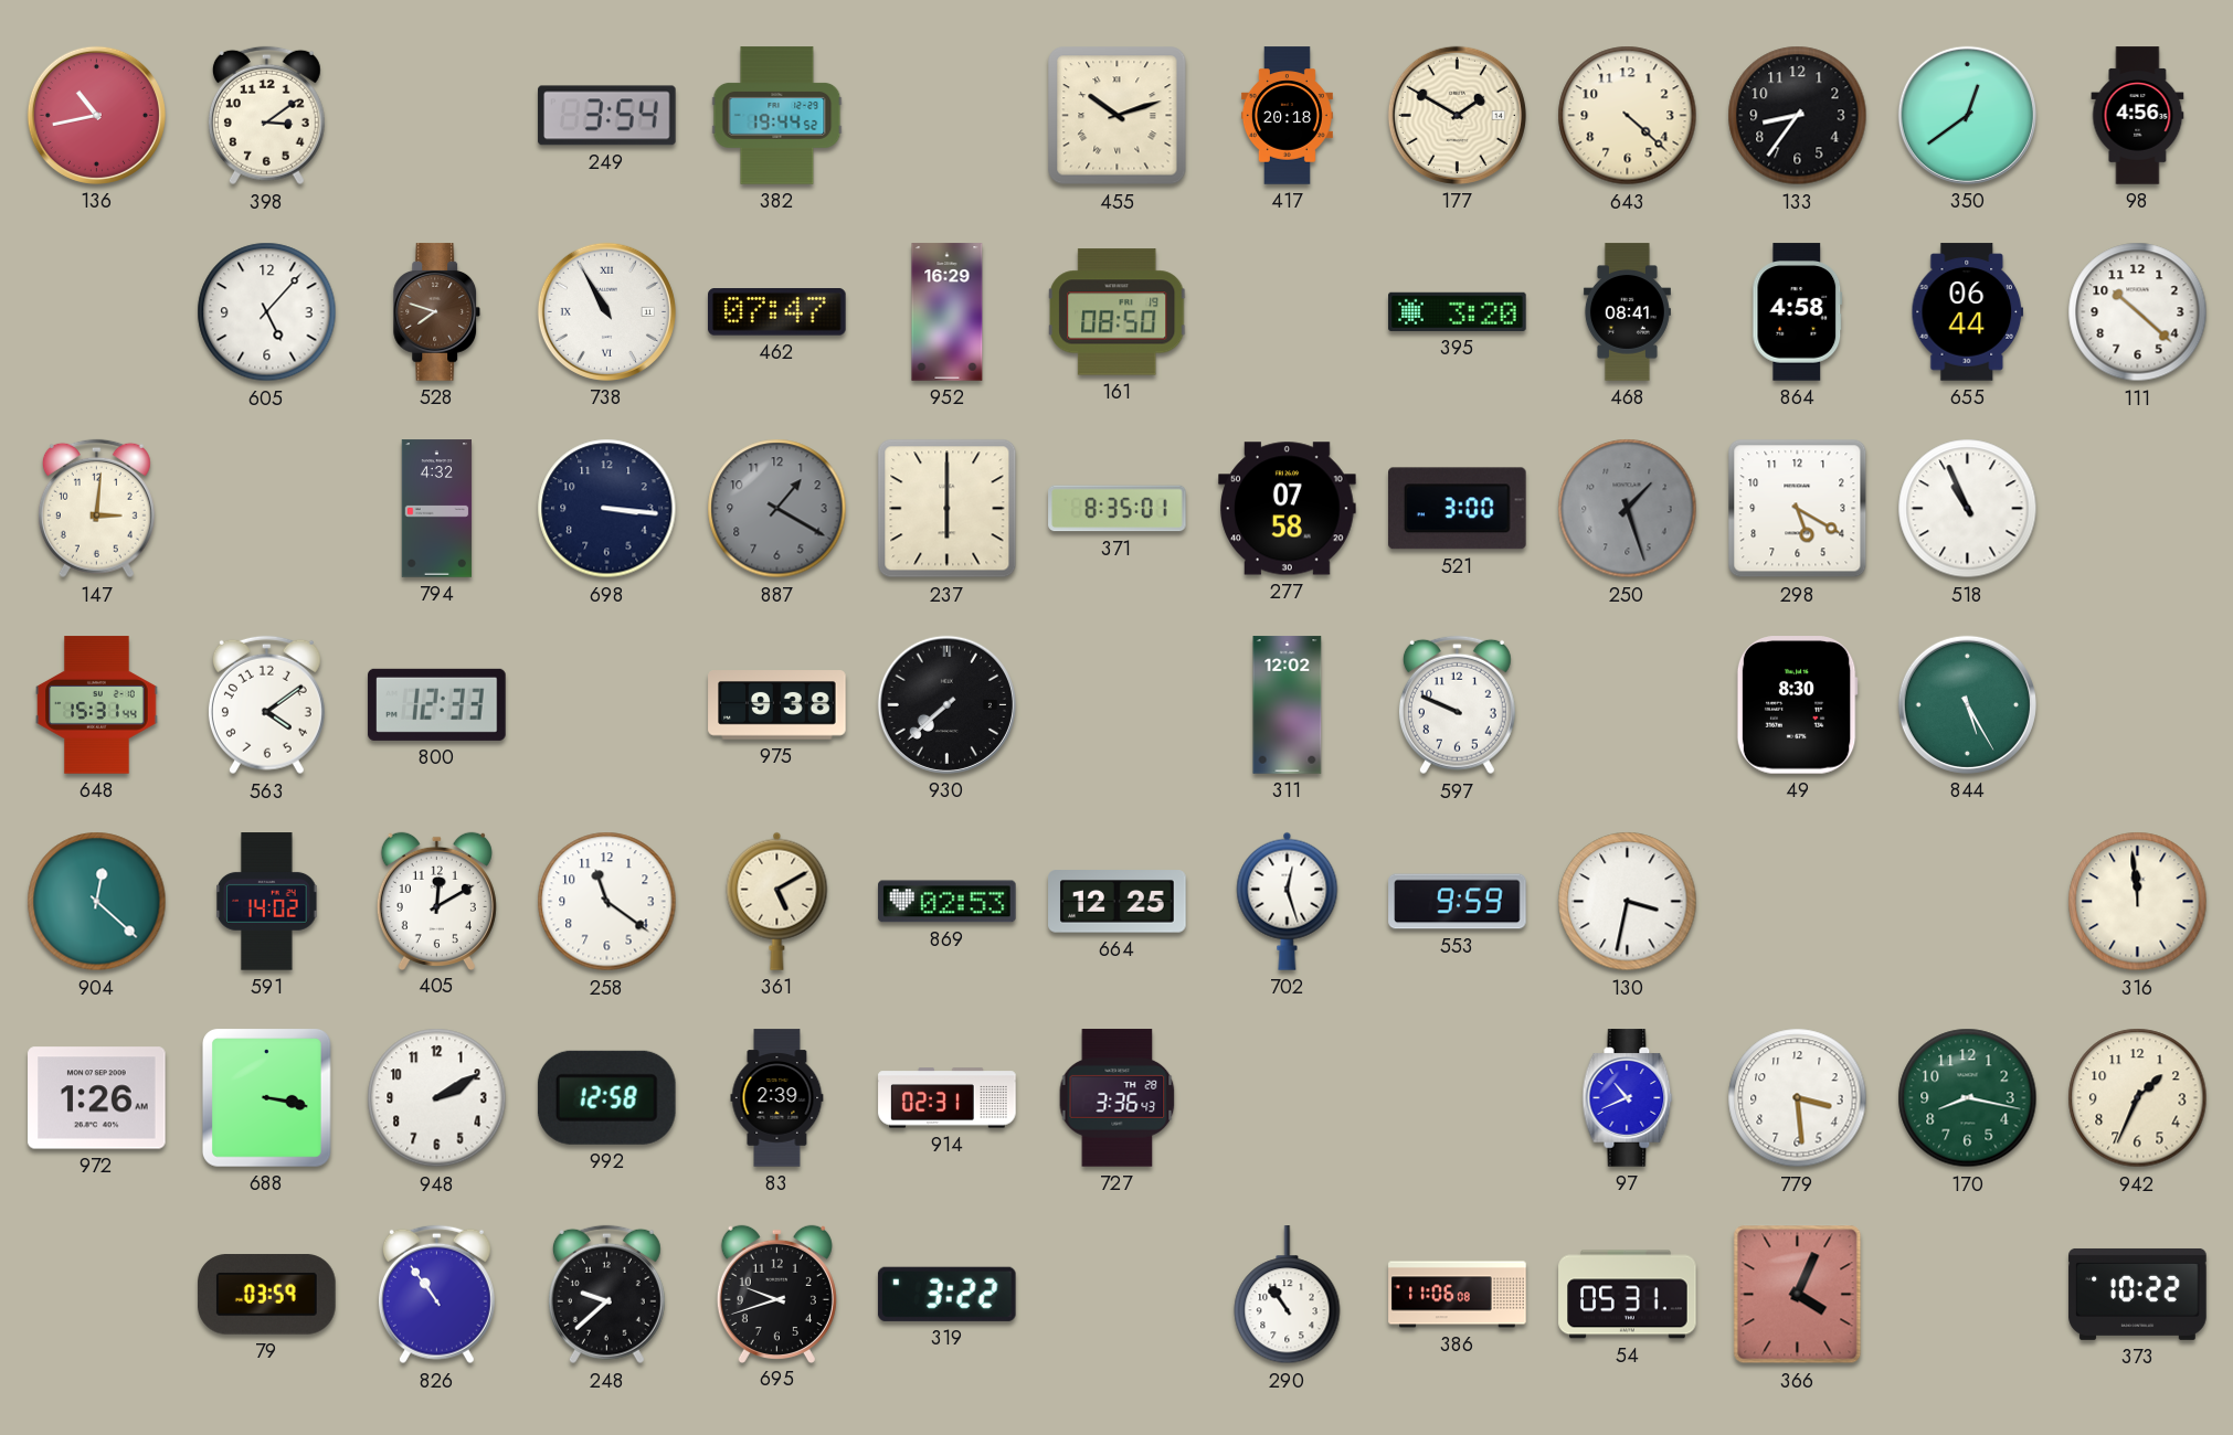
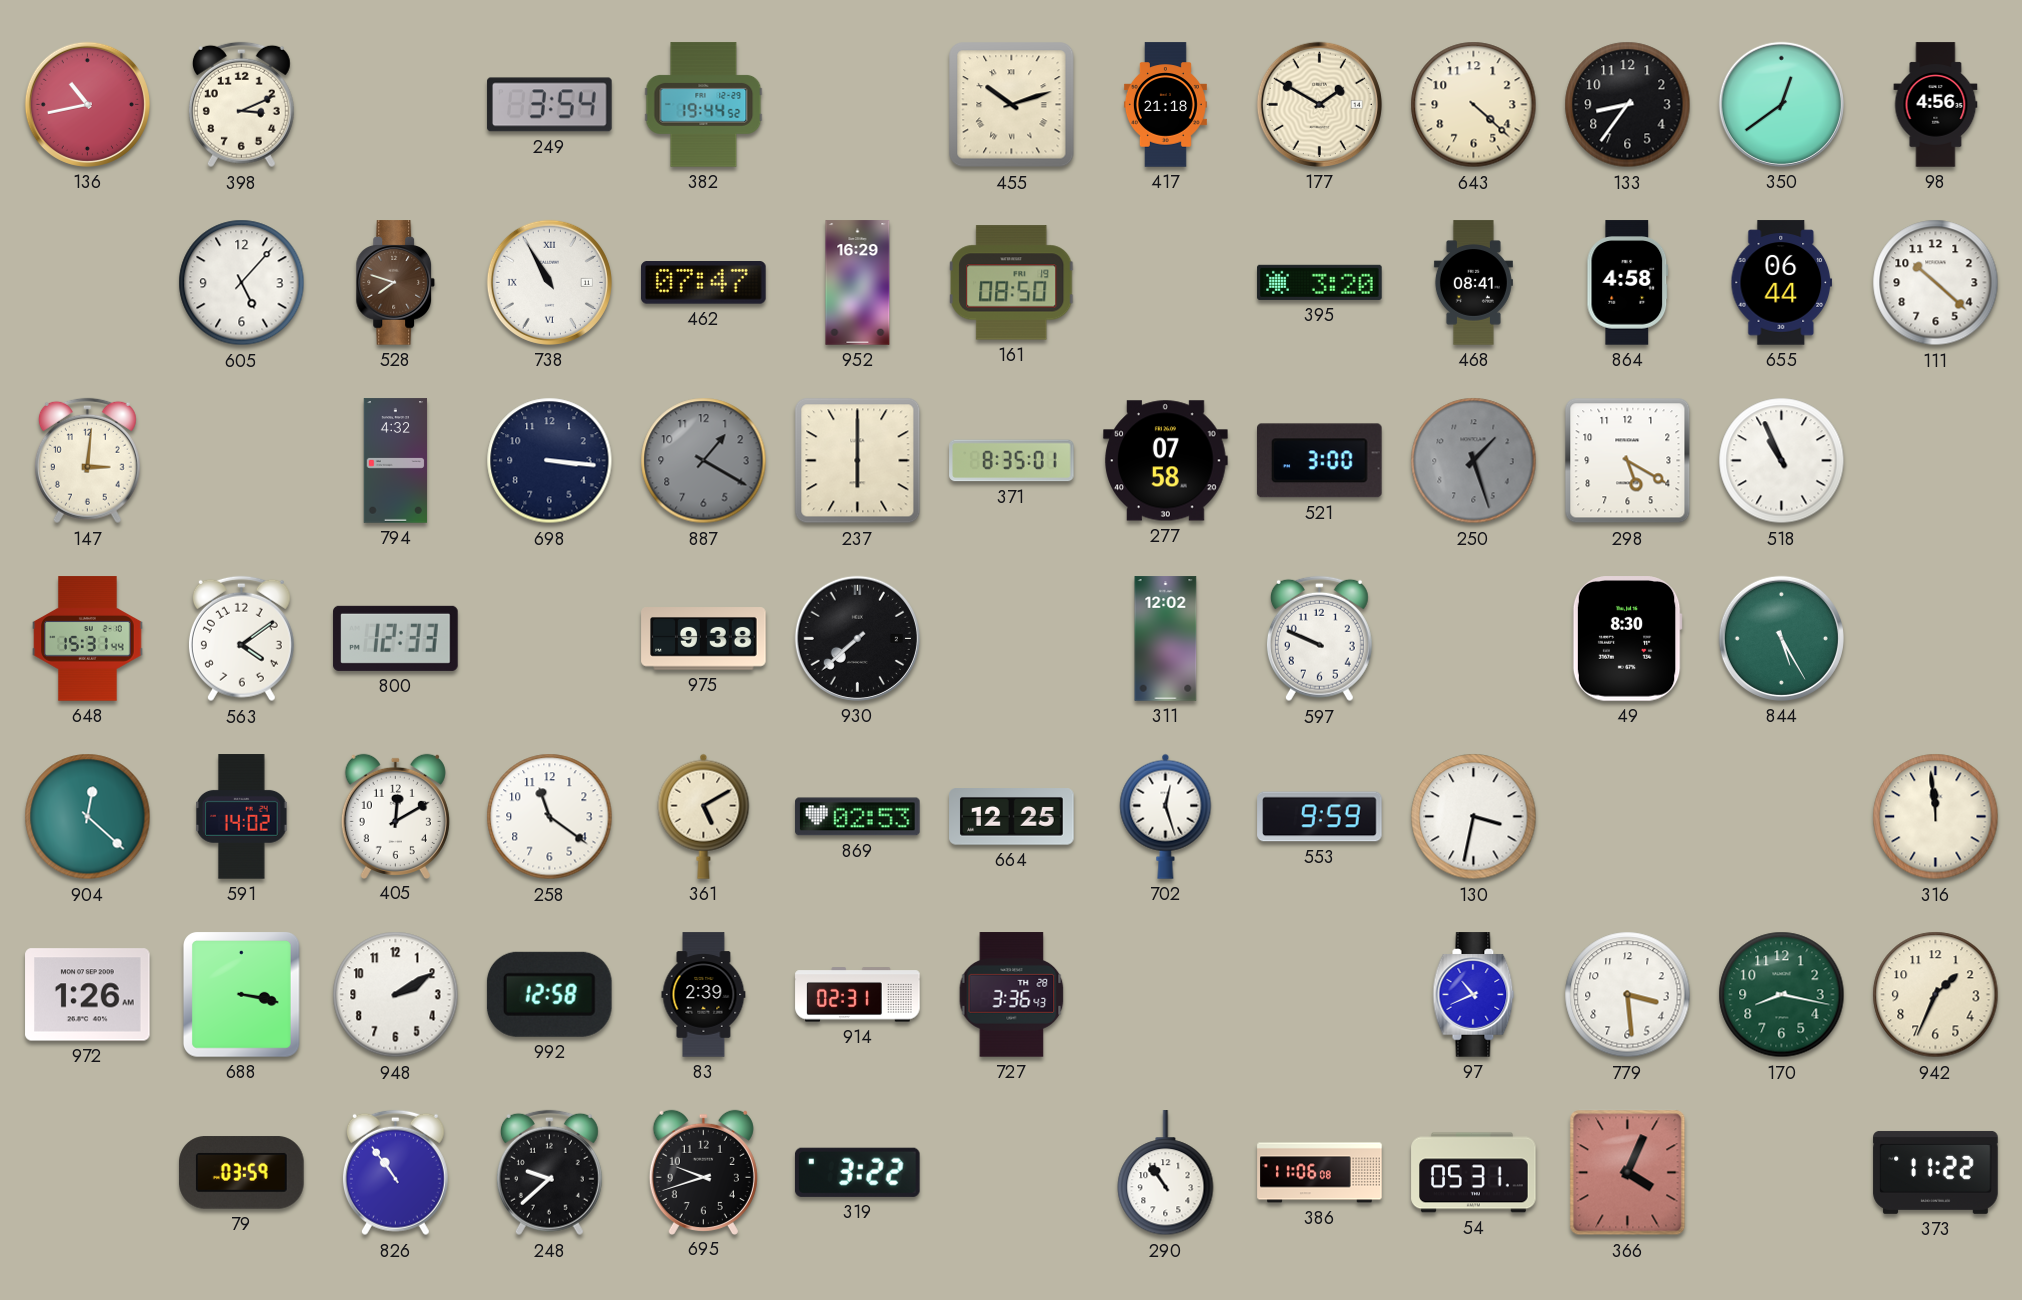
398: 3:09 -> 3:11 (241, 105)
417: 20:18 -> 21:18 (1165, 105)
373: 10:22 -> 11:22 (1936, 1172)
